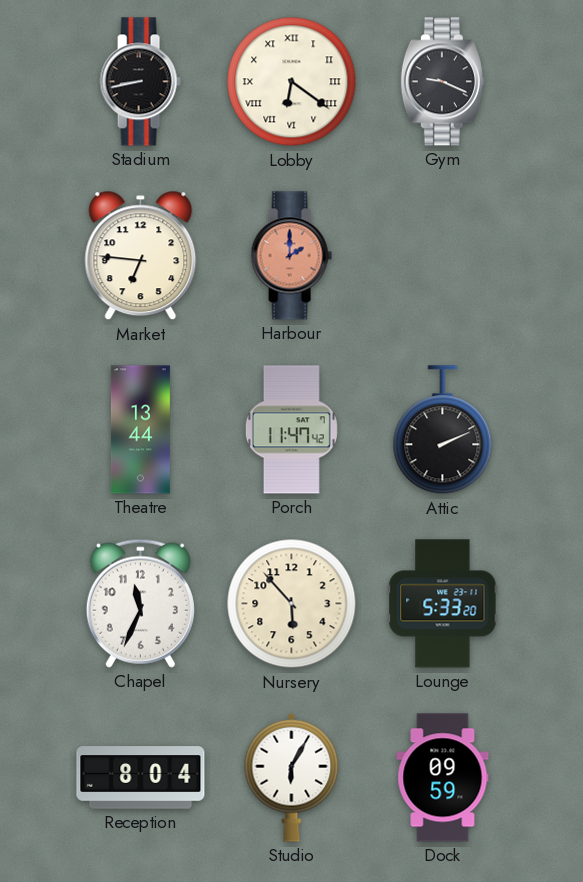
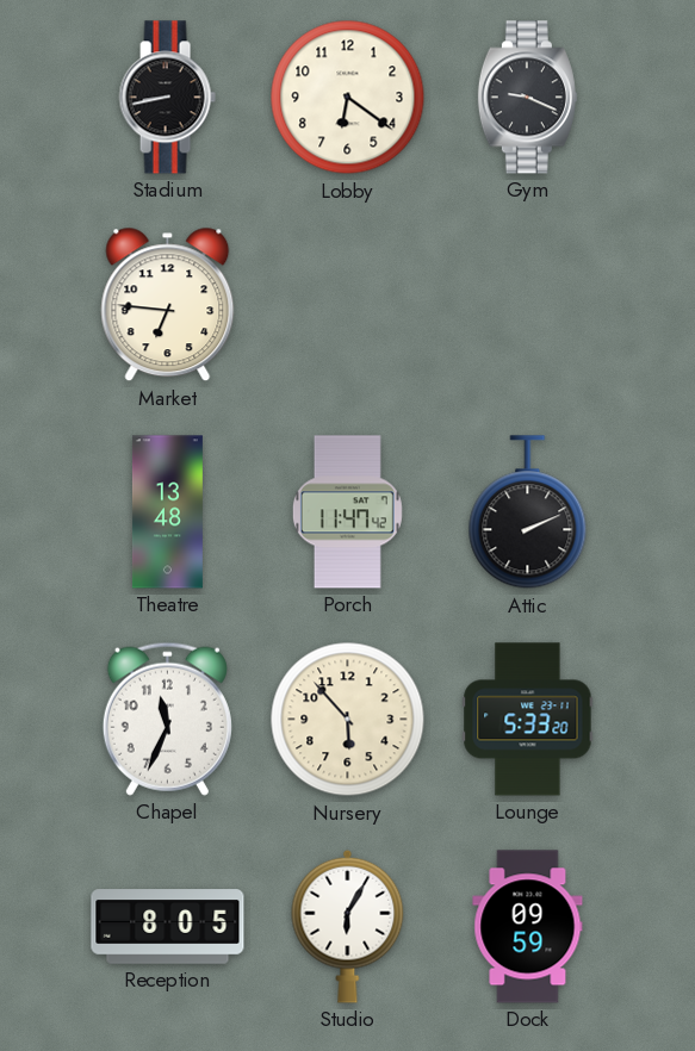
Lobby numerals: Roman -> Arabic (348, 98)
Harbour: 2:00 -> none (291, 256)
Theatre: 13:44 -> 13:48 (167, 512)
Reception: 8:04 -> 8:05 (168, 927)
